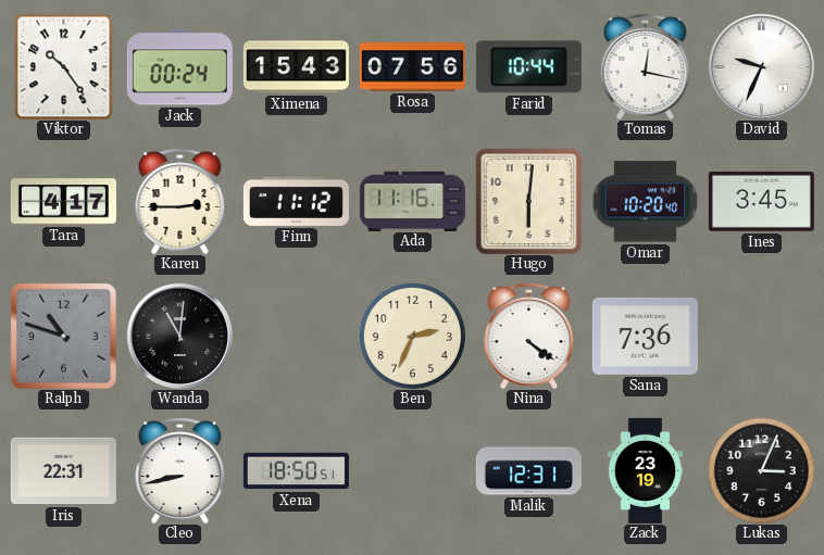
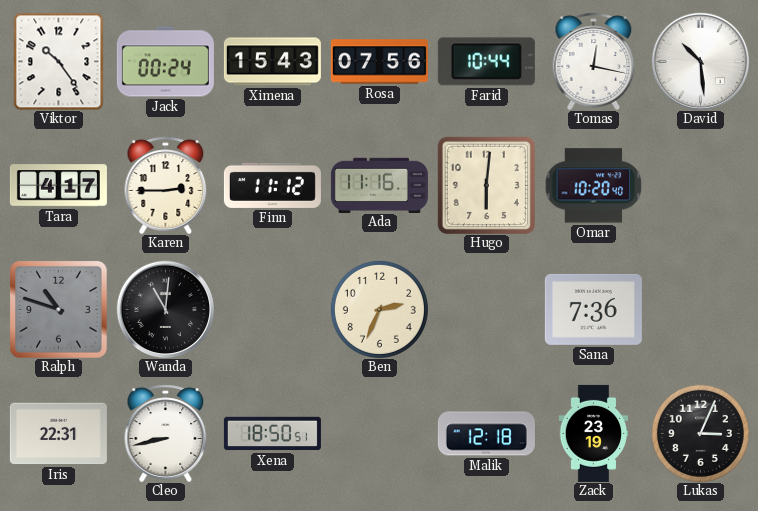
David: 9:34 -> 10:29 (700, 61)
Ines: 3:45 -> none (761, 202)
Nina: 4:21 -> none (529, 336)
Malik: 12:31 -> 12:18 (486, 434)
